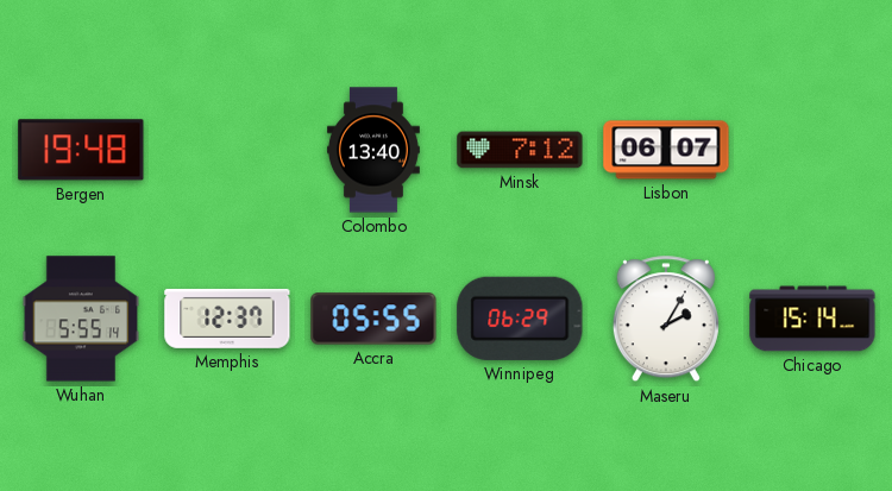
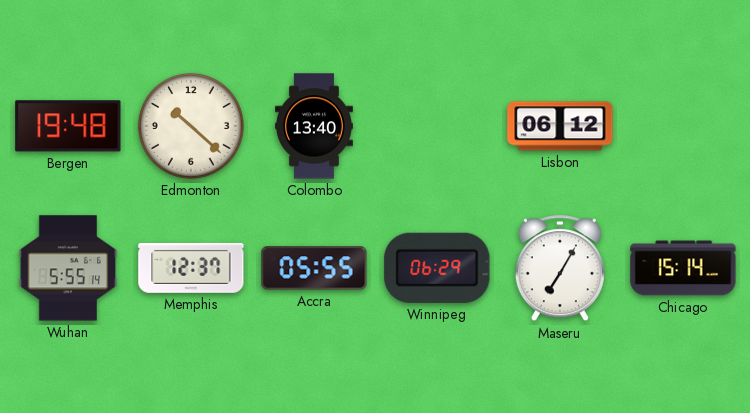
Edmonton: none -> 10:22 (191, 126)
Minsk: 7:12 -> none (520, 150)
Lisbon: 06:07 -> 06:12 (560, 126)
Maseru: 2:05 -> 7:05 (560, 269)
